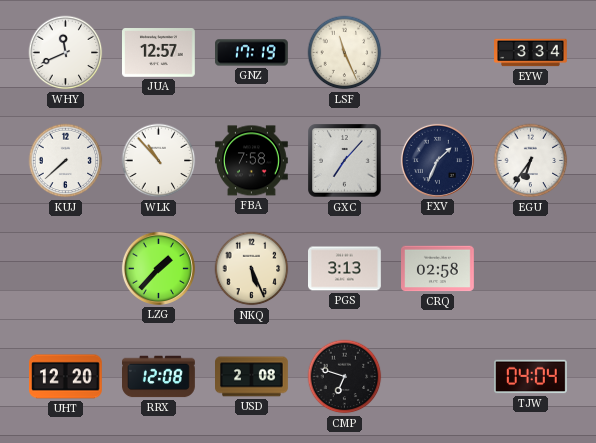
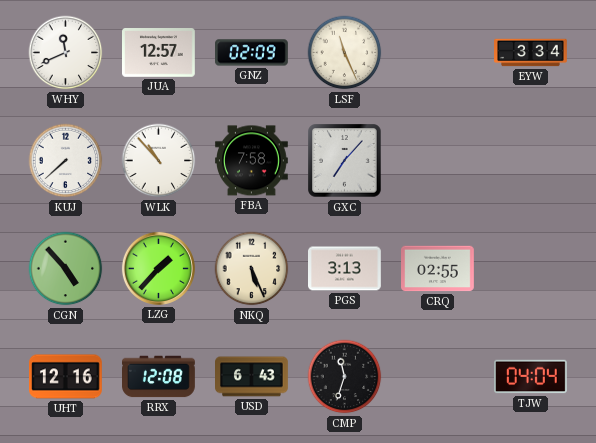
GNZ: 17:19 -> 02:09 (252, 53)
FXV: 1:34 -> none (437, 160)
EGU: 6:36 -> none (531, 161)
CGN: none -> 4:53 (66, 269)
CRQ: 02:58 -> 02:55 (438, 269)
UHT: 12:20 -> 12:16 (66, 377)
USD: 2:08 -> 6:43 (252, 377)
CMP: 6:48 -> 11:33 (345, 377)
